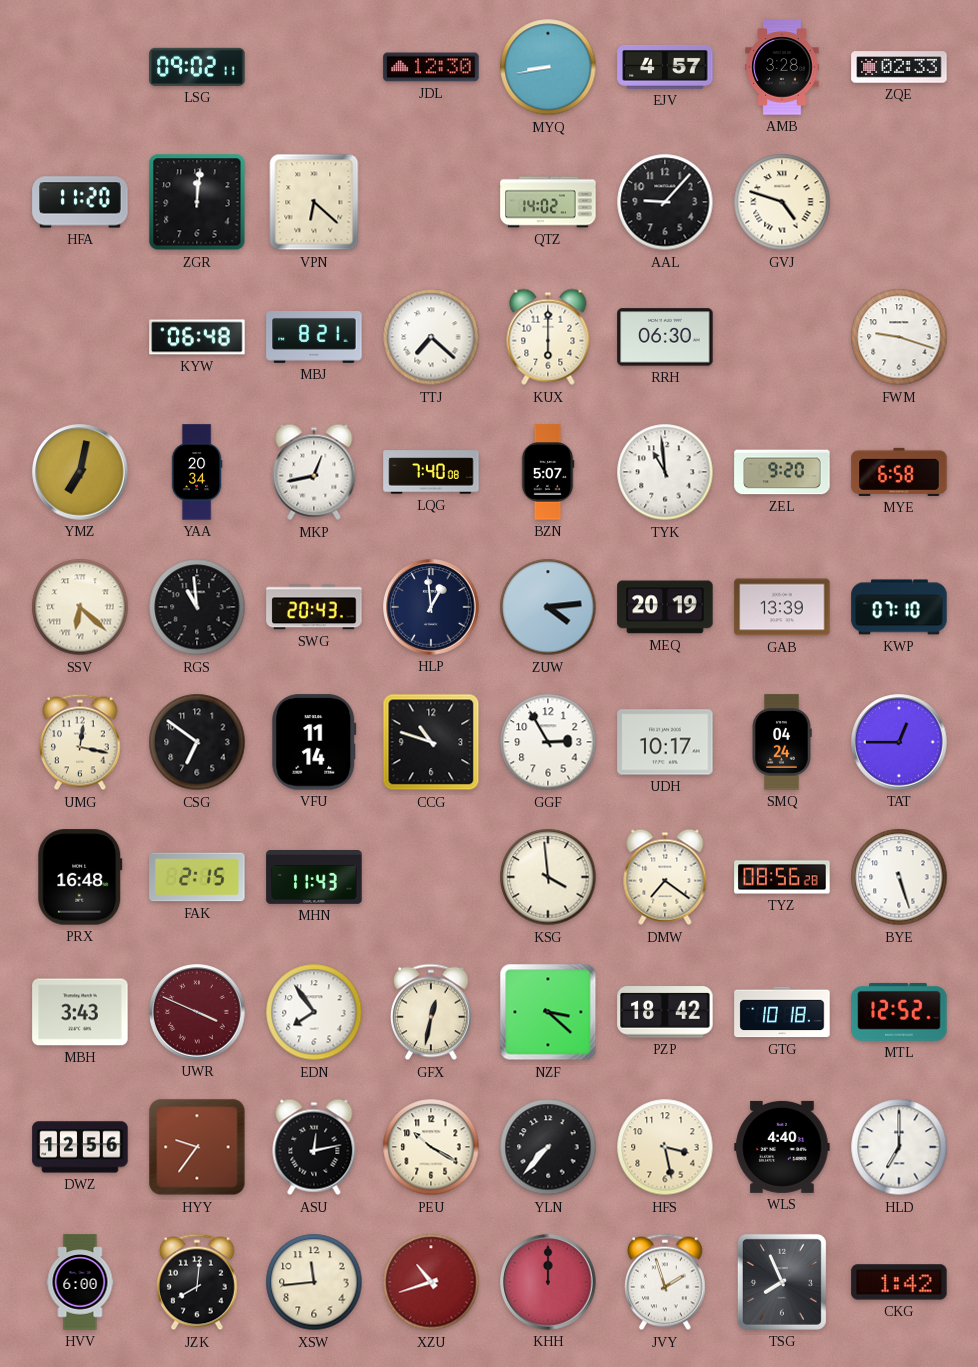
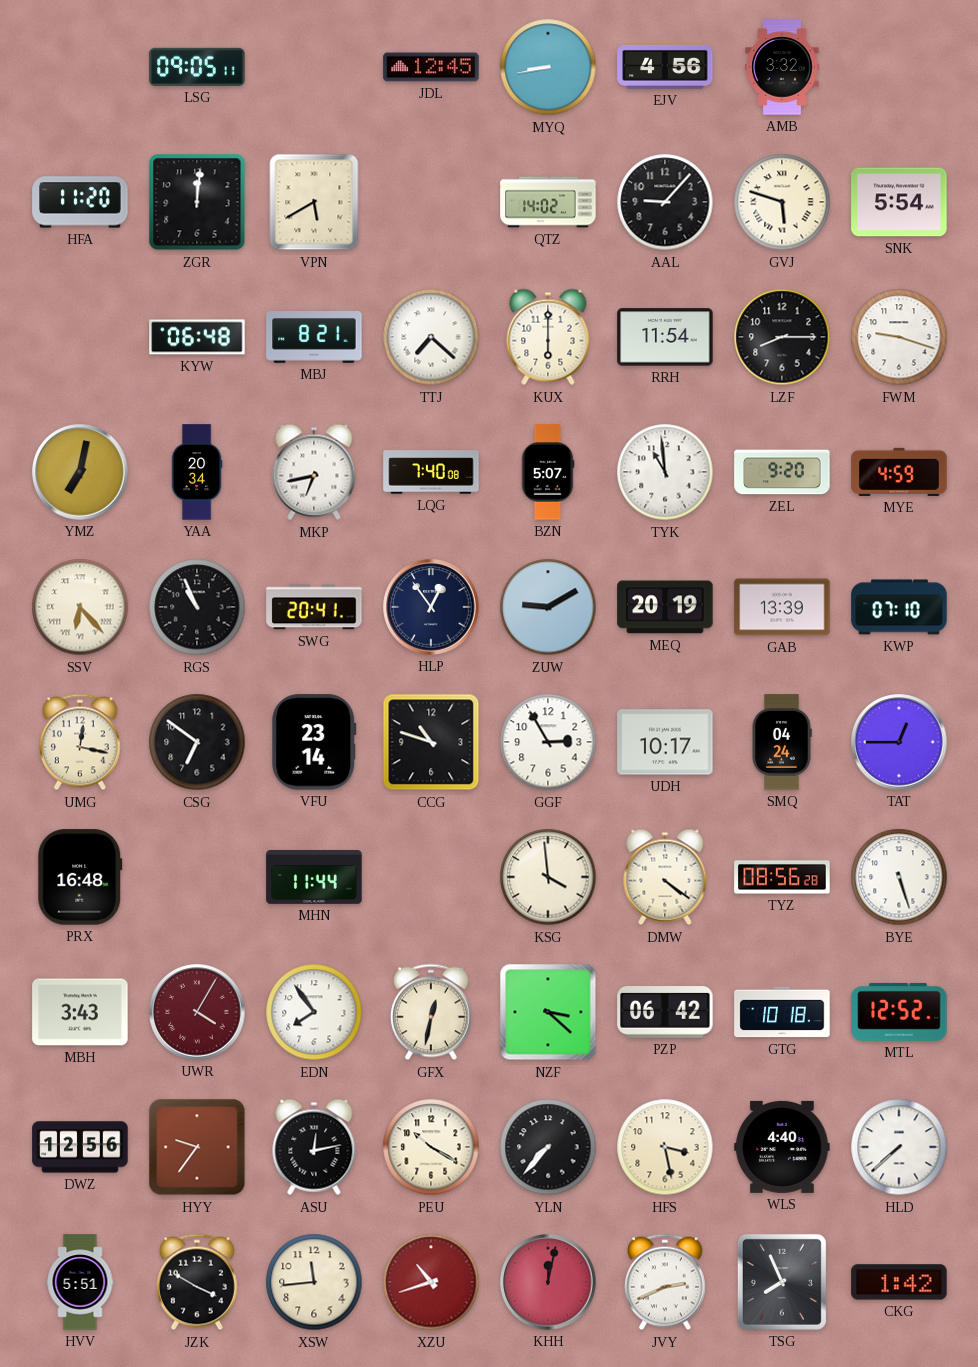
LSG: 09:02 -> 09:05 (197, 67)
JDL: 12:30 -> 12:45 (431, 67)
EJV: 4:57 -> 4:56 (665, 68)
AMB: 3:28 -> 3:32 (782, 67)
ZQE: 02:33 -> none (899, 67)
VPN: 6:22 -> 5:40 (314, 202)
GVJ: 4:48 -> 5:48 (782, 202)
SNK: none -> 5:54 (899, 202)
RRH: 06:30 -> 11:54 (665, 337)
LZF: none -> 8:15 (782, 337)
MKP: 12:43 -> 6:43 (314, 472)
MYE: 6:58 -> 4:59 (899, 472)
SSV: 6:22 -> 6:23 (80, 607)
RGS: 10:59 -> 10:56 (197, 607)
SWG: 20:43 -> 20:41 (314, 607)
HLP: 12:59 -> 12:54 (431, 607)
ZUW: 4:14 -> 9:10 (548, 607)
VFU: 11:14 -> 23:14 (314, 742)
FAK: 2:15 -> none (197, 877)
MHN: 11:43 -> 11:44 (314, 878)
DMW: 7:21 -> 4:21 (665, 877)
UWR: 3:49 -> 4:05 (197, 1012)
PZP: 18:42 -> 06:42 (665, 1012)
HLD: 7:00 -> 7:38 (899, 1147)
HVV: 6:00 -> 5:51 (80, 1282)
JZK: 8:01 -> 3:50 (198, 1282)
KHH: 12:00 -> 12:02 (548, 1282)
JVY: 1:57 -> 2:41 (666, 1282)
